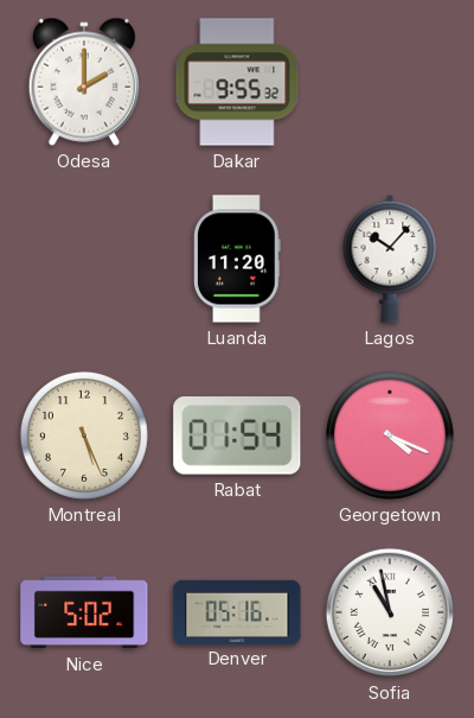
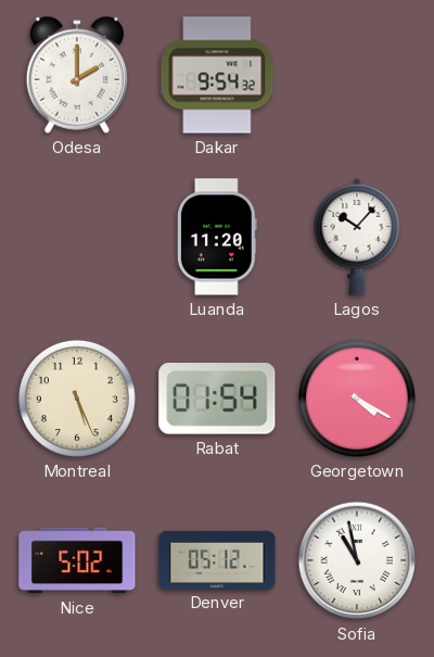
Dakar: 9:55 -> 9:54 (217, 75)
Georgetown: 4:19 -> 4:20 (357, 399)
Denver: 05:16 -> 05:12 (217, 559)
